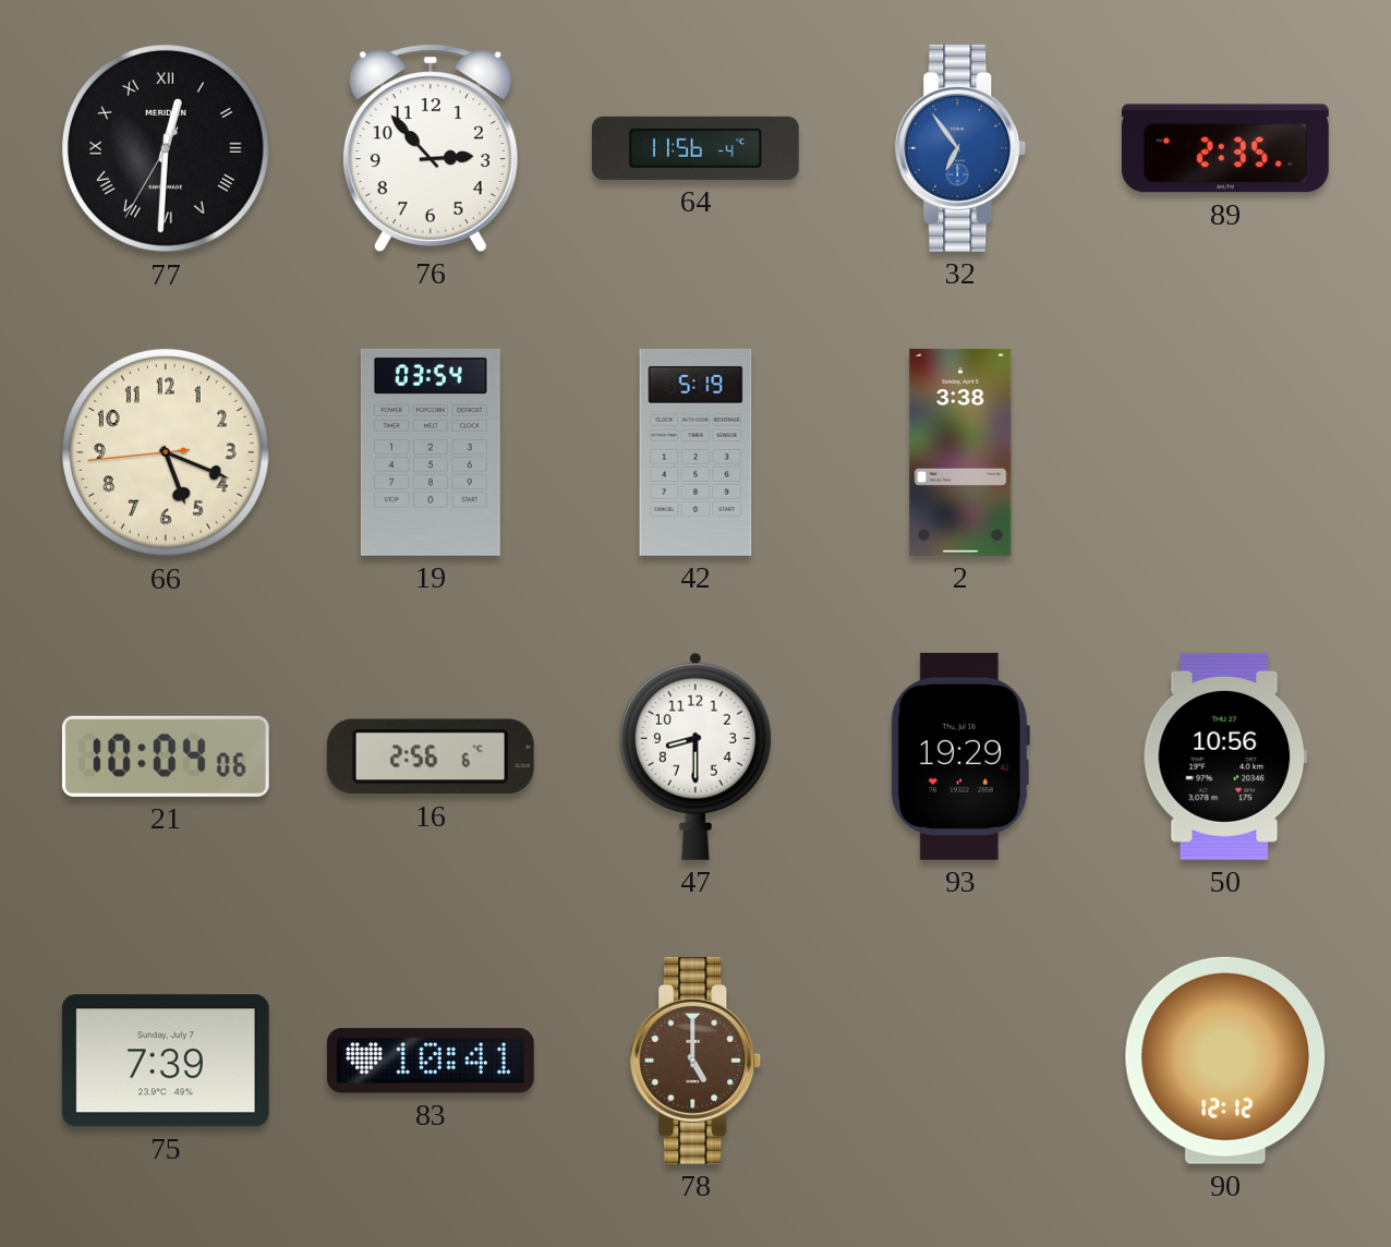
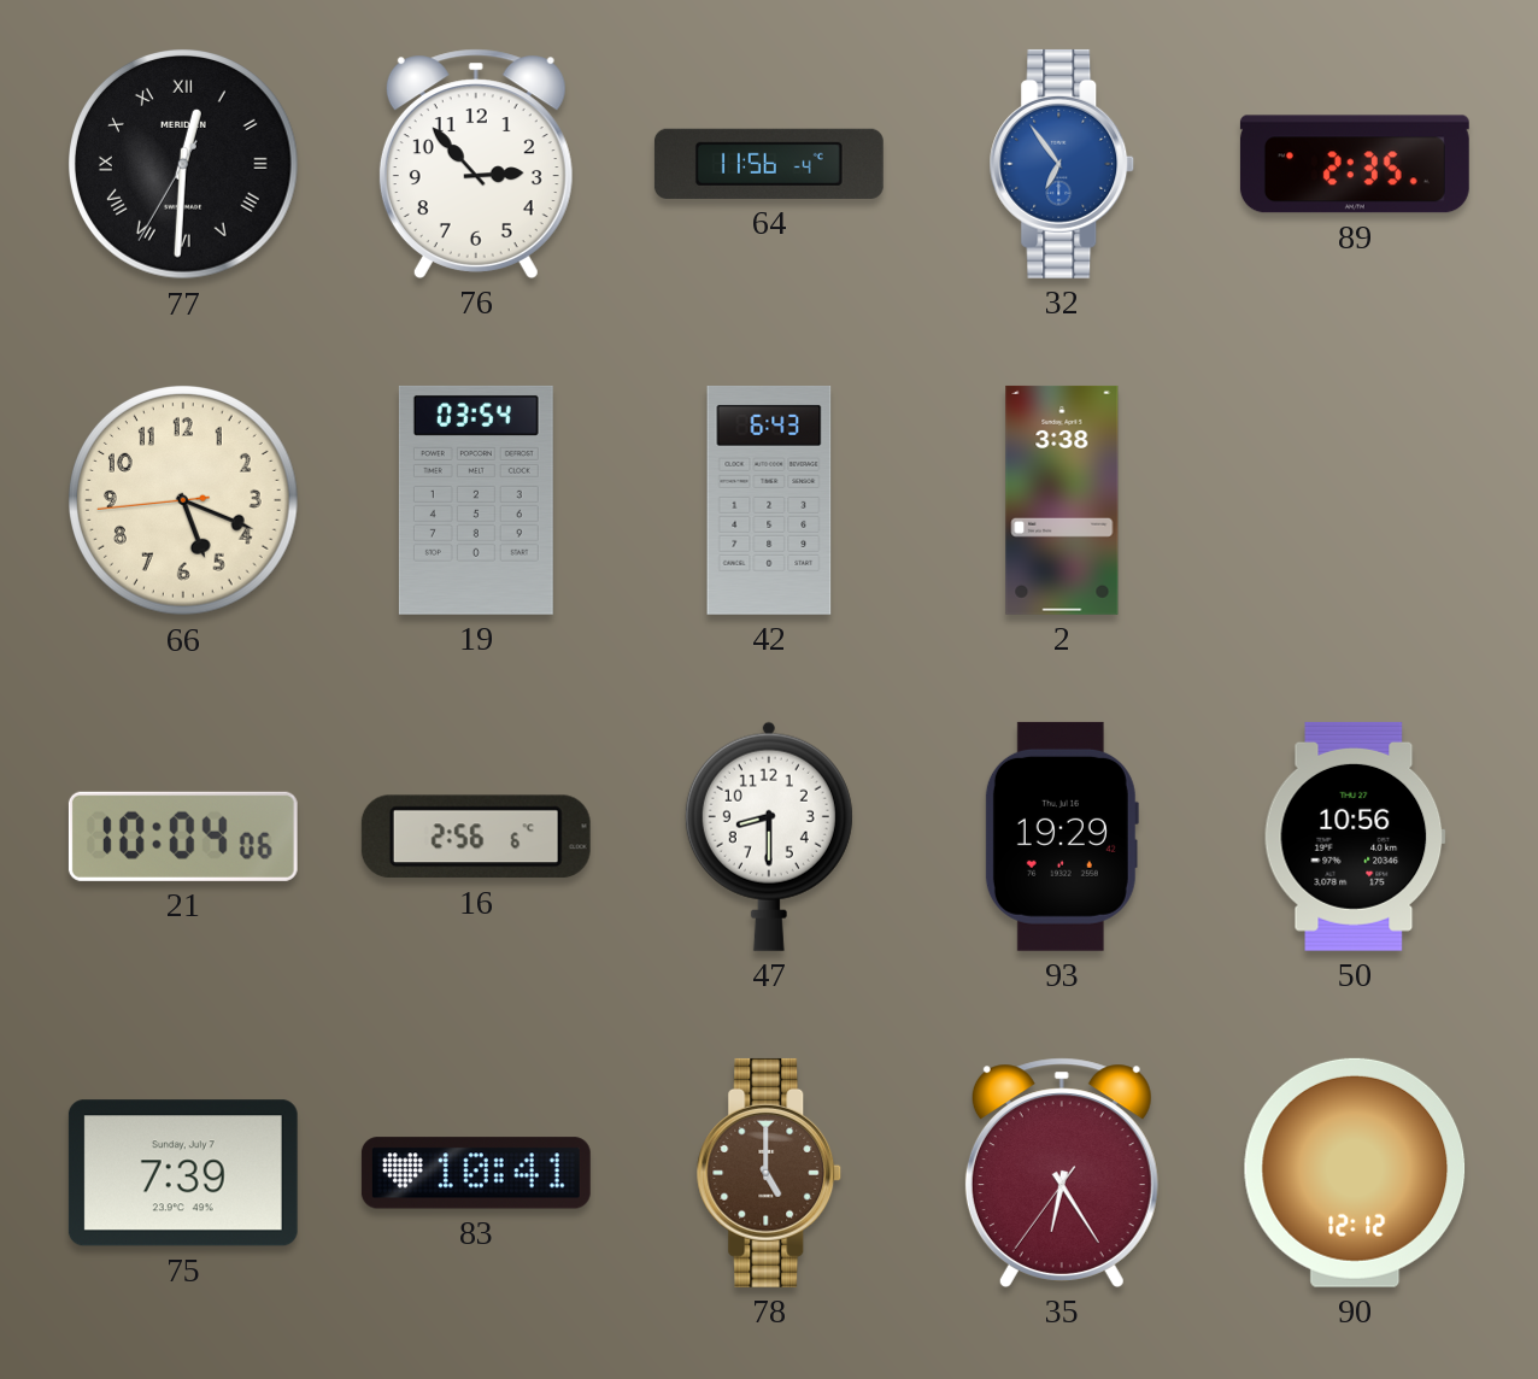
42: 5:19 -> 6:43 (769, 500)
35: none -> 6:24 (1062, 1173)
